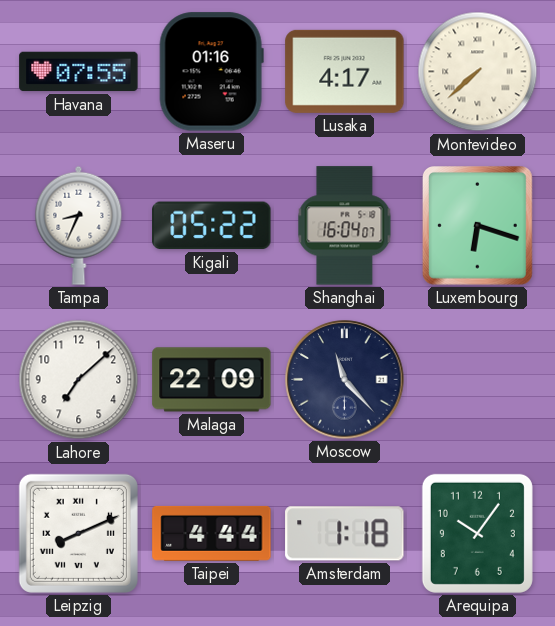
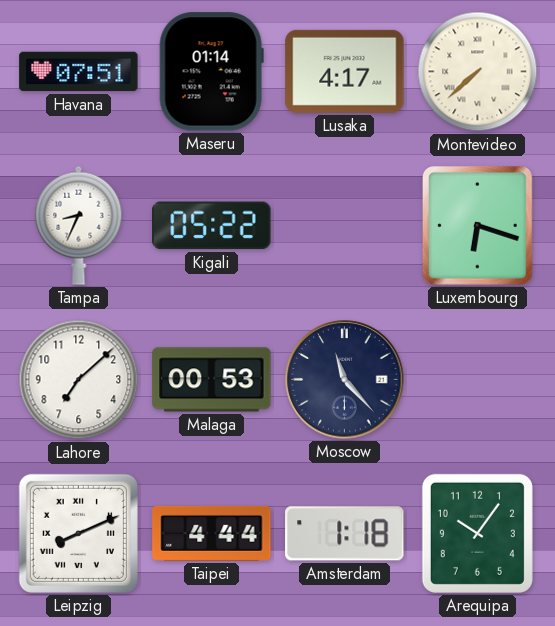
Havana: 07:55 -> 07:51 (79, 72)
Maseru: 01:16 -> 01:14 (211, 72)
Shanghai: 16:04 -> none (345, 226)
Malaga: 22:09 -> 00:53 (212, 380)
